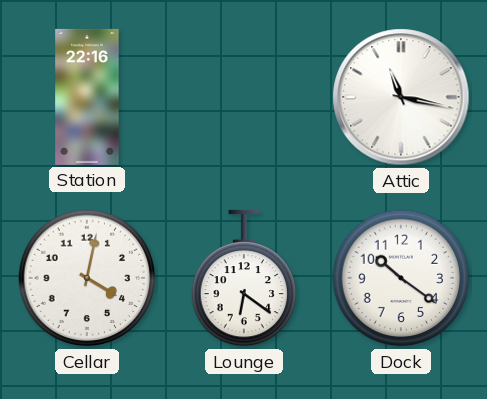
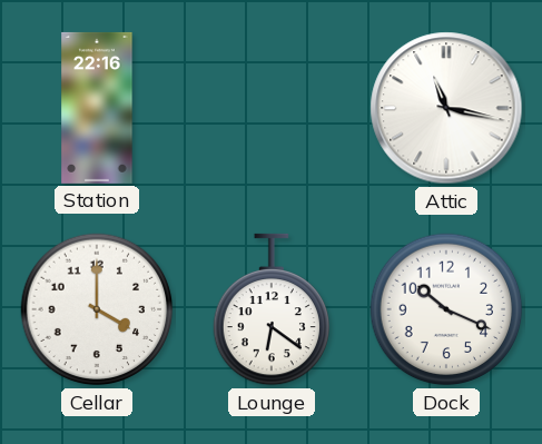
Cellar: 4:02 -> 4:00 (97, 309)
Dock: 10:21 -> 10:19 (446, 309)
